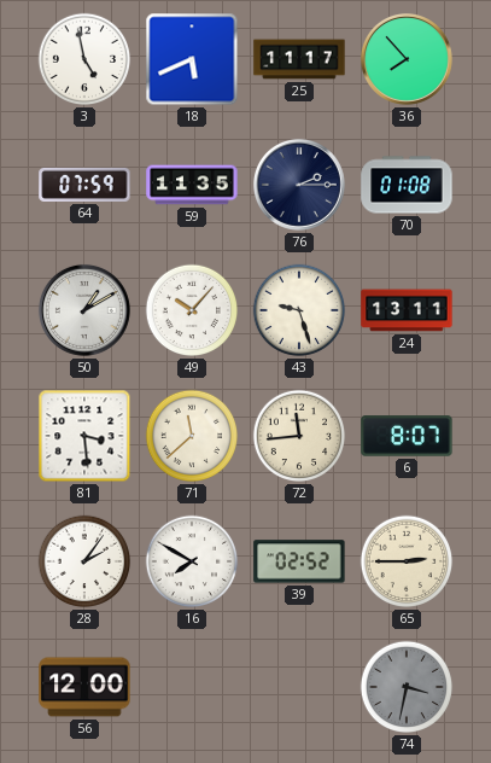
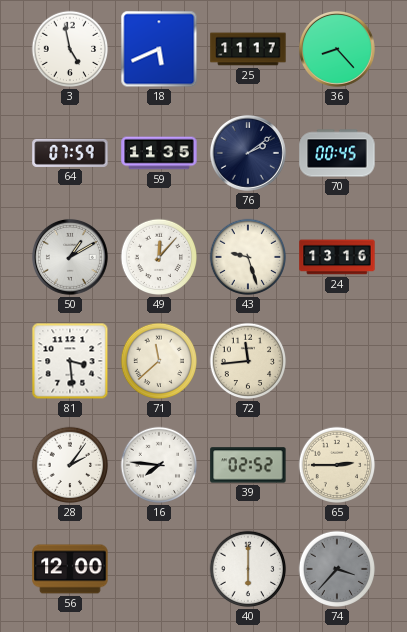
36: 7:53 -> 8:23 (337, 49)
76: 2:15 -> 2:09 (248, 153)
70: 01:08 -> 00:45 (337, 153)
49: 10:07 -> 12:07 (159, 257)
24: 13:11 -> 13:16 (337, 257)
6: 8:07 -> none (407, 436)
16: 7:50 -> 7:46 (159, 465)
40: none -> 6:00 (248, 569)
74: 3:32 -> 3:37 (337, 569)
